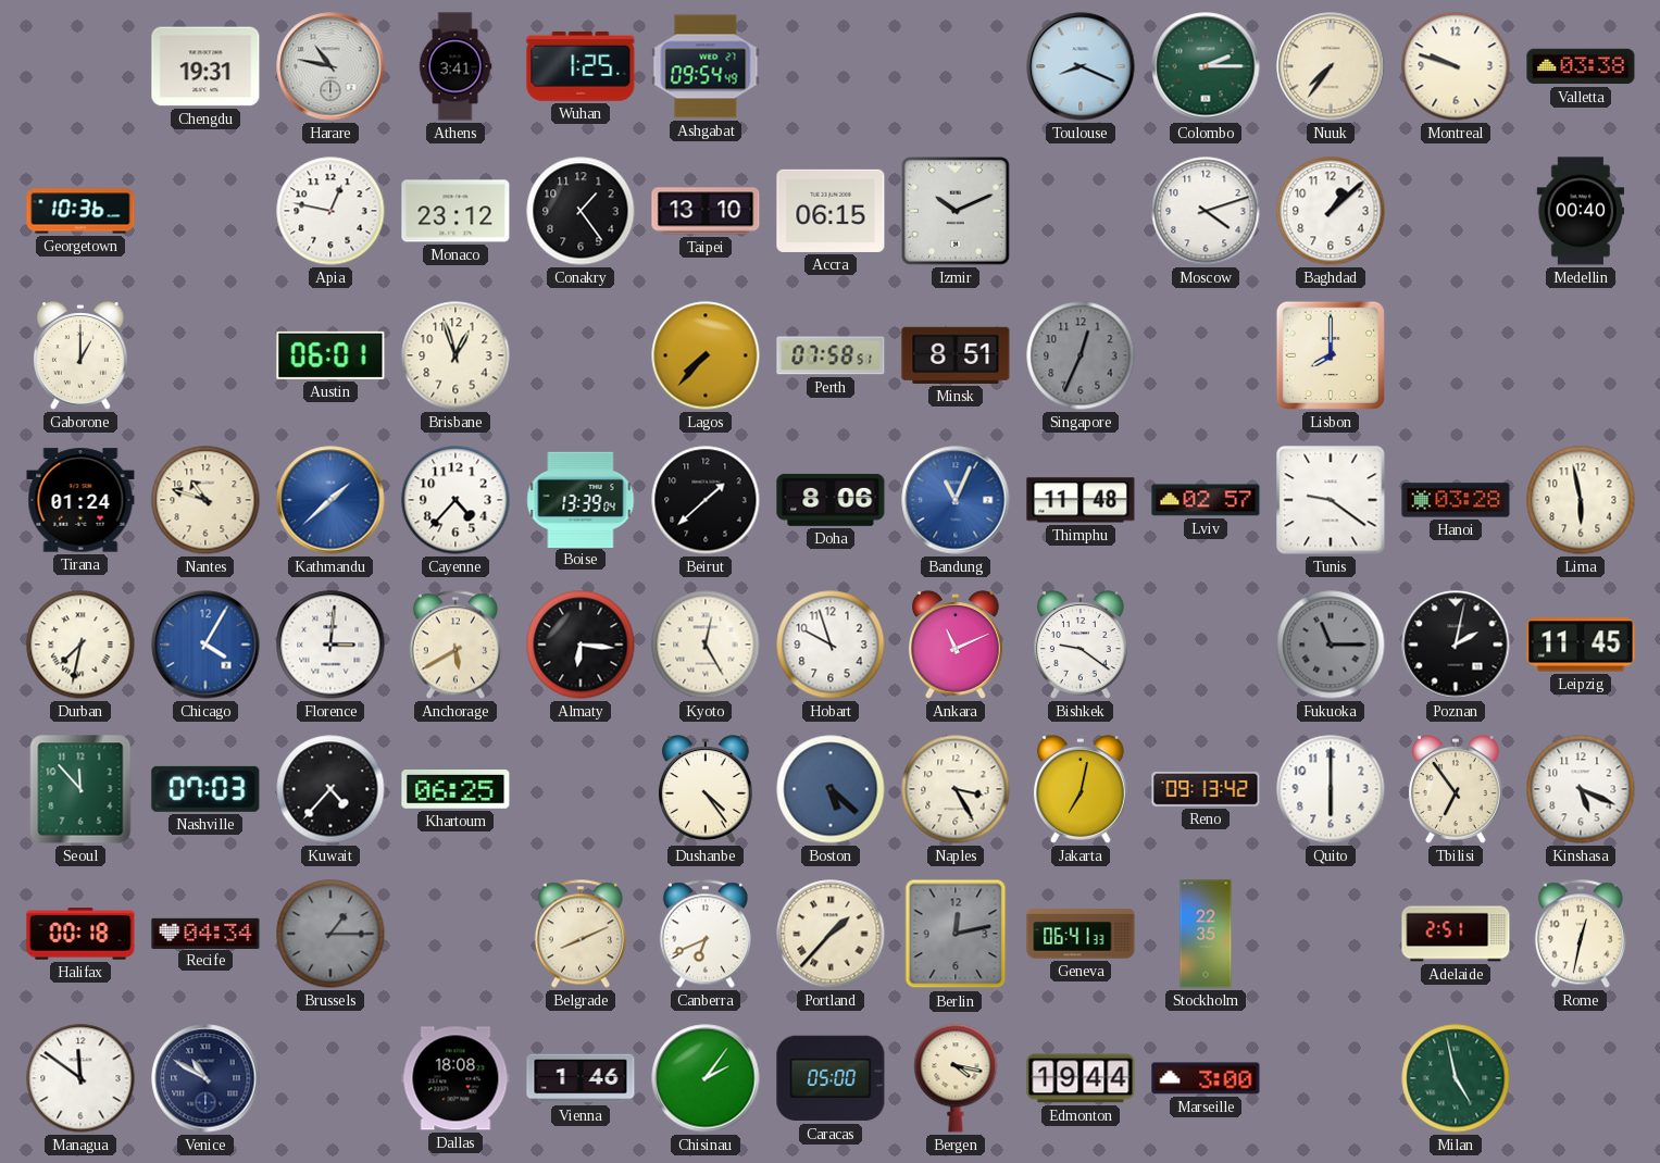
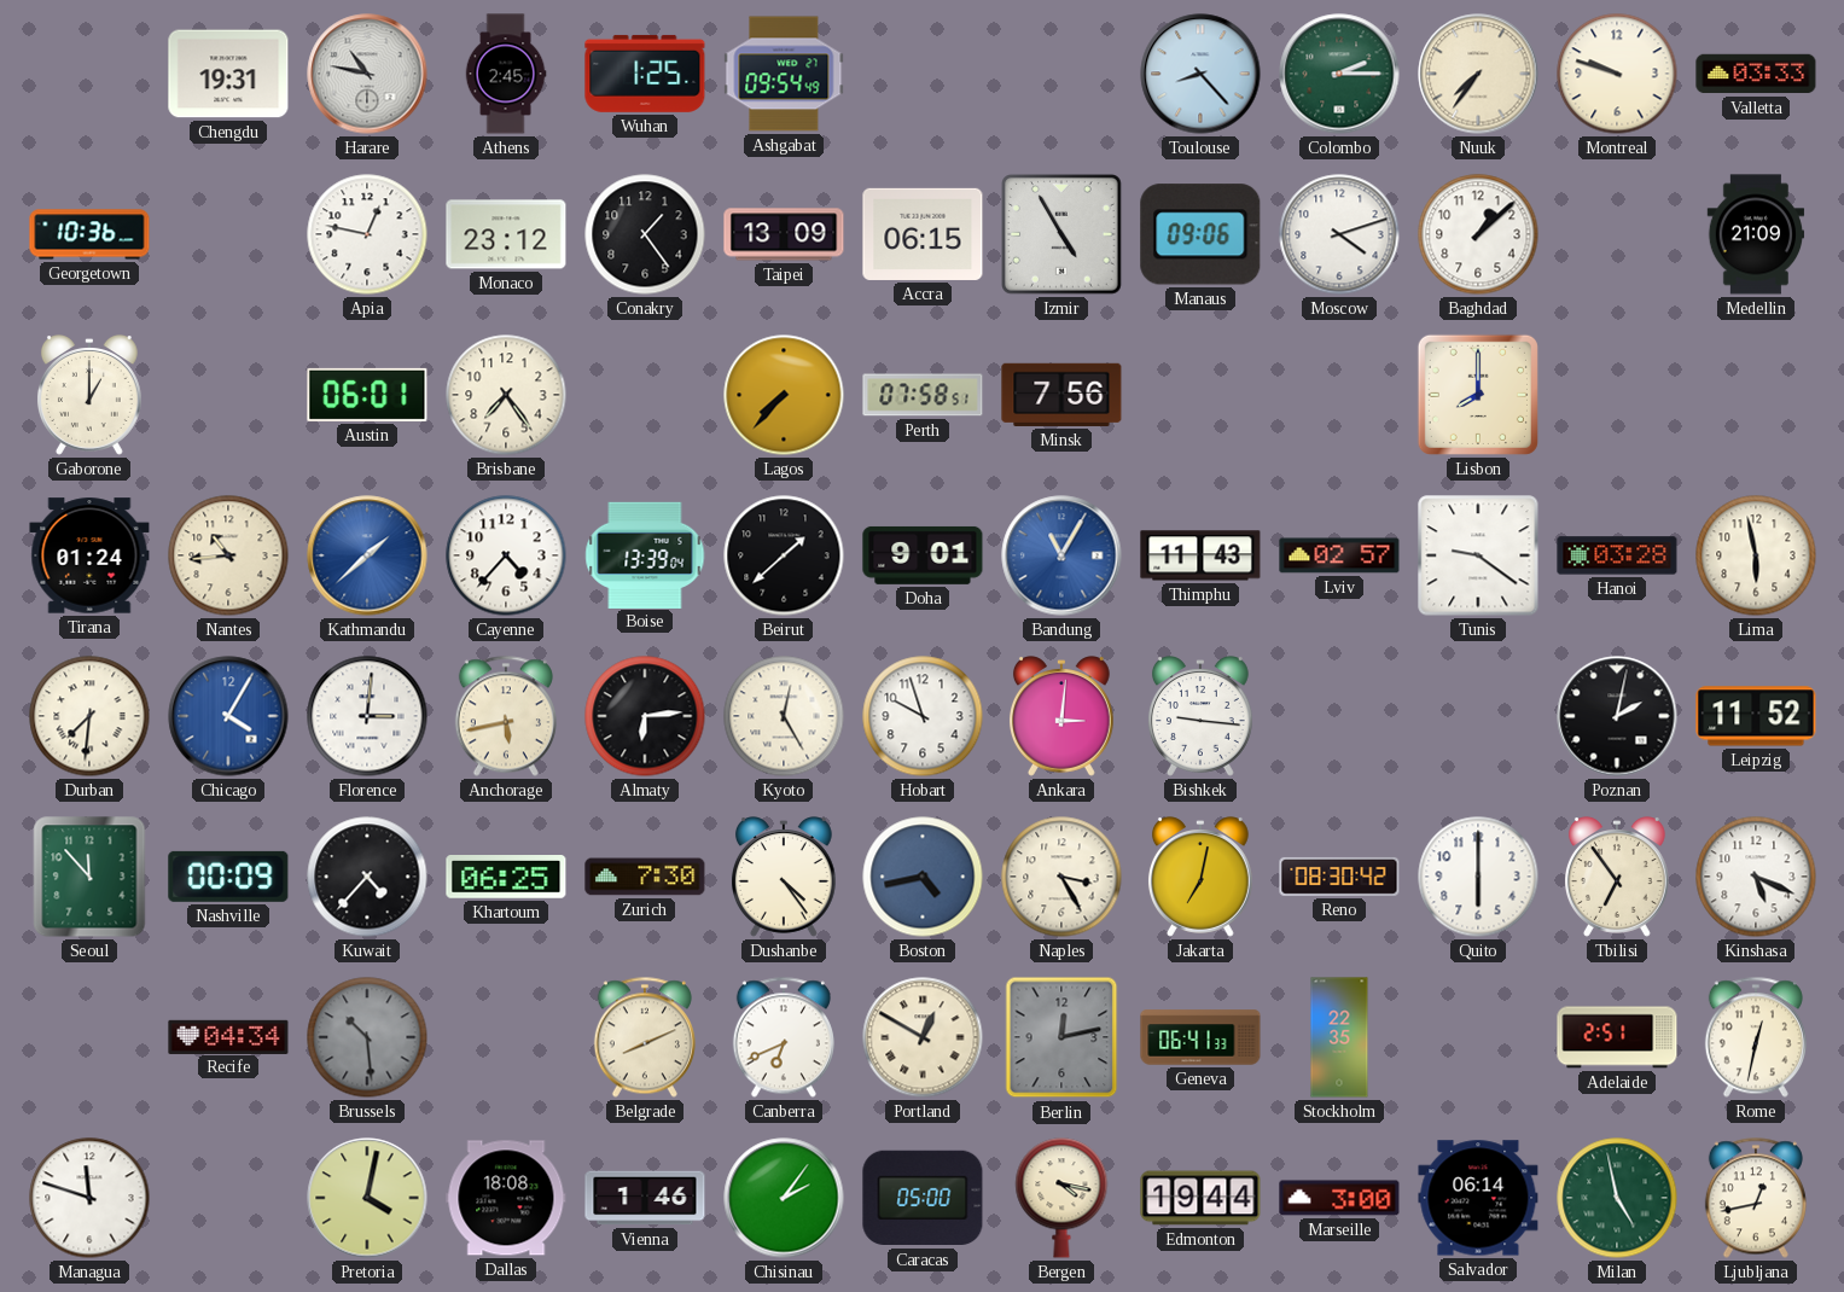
Athens: 3:41 -> 2:45 (506, 74)
Toulouse: 8:19 -> 8:23 (1200, 74)
Valletta: 03:38 -> 03:33 (1756, 74)
Taipei: 13:10 -> 13:09 (784, 234)
Izmir: 10:11 -> 4:55 (1063, 235)
Manaus: none -> 09:06 (1200, 234)
Medellin: 00:40 -> 21:09 (1756, 234)
Brisbane: 12:57 -> 7:24 (506, 395)
Minsk: 8:51 -> 7:56 (1061, 395)
Singapore: 12:34 -> none (1081, 355)
Nantes: 10:48 -> 10:44 (228, 555)
Doha: 8:06 -> 9:01 (923, 555)
Bandung: 11:04 -> 11:05 (1061, 555)
Thimphu: 11:48 -> 11:43 (1200, 555)
Durban: 7:32 -> 7:31 (89, 716)
Anchorage: 5:40 -> 5:43 (506, 716)
Almaty: 6:16 -> 6:14 (645, 716)
Ankara: 11:11 -> 3:01 (1061, 716)
Bishkek: 9:21 -> 9:16 (1200, 716)
Fukuoka: 11:15 -> none (1331, 645)
Leipzig: 11:45 -> 11:52 (1756, 716)
Nashville: 07:03 -> 00:09 (228, 877)
Zurich: none -> 7:30 (645, 877)
Boston: 5:22 -> 4:43 (923, 877)
Reno: 09:13 -> 08:30 (1339, 877)
Halifax: 00:18 -> none (80, 934)
Brussels: 1:15 -> 10:29 (367, 1037)
Portland: 1:37 -> 12:50 (923, 1037)
Managua: 11:51 -> 11:48 (89, 1198)
Venice: 10:50 -> none (205, 1078)
Pretoria: none -> 4:02 (367, 1198)
Salvador: none -> 06:14 (1478, 1198)
Ljubljana: none -> 12:43 (1756, 1198)
